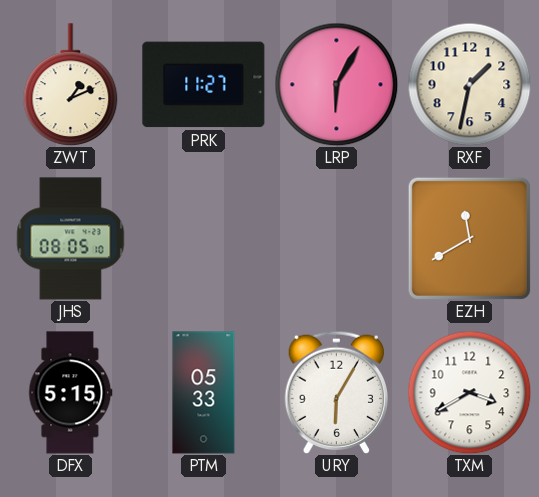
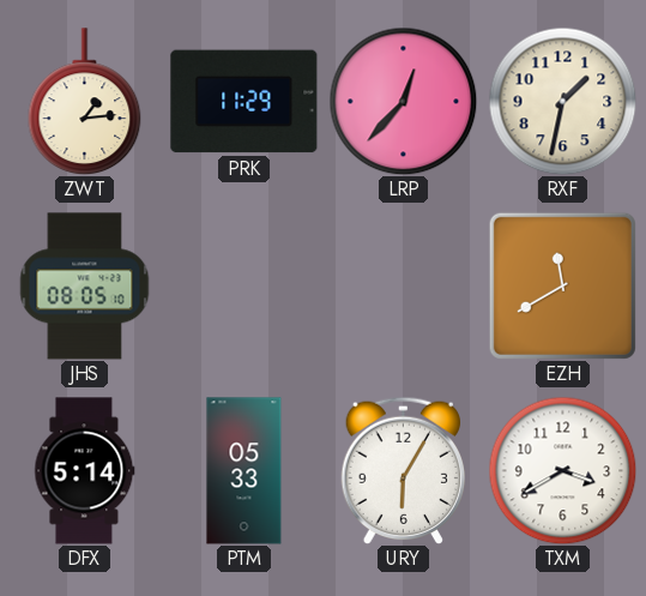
ZWT: 1:11 -> 1:14 (85, 102)
PRK: 11:27 -> 11:29 (244, 102)
LRP: 6:05 -> 12:37 (403, 101)
DFX: 5:15 -> 5:14 (85, 471)
